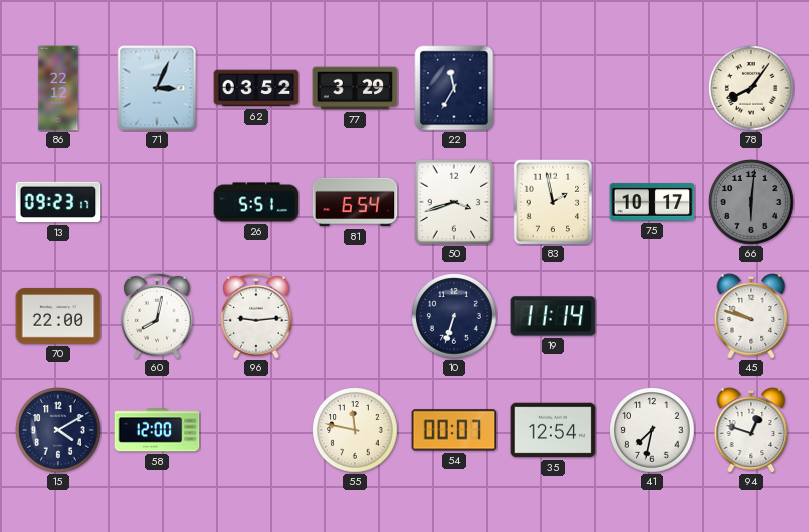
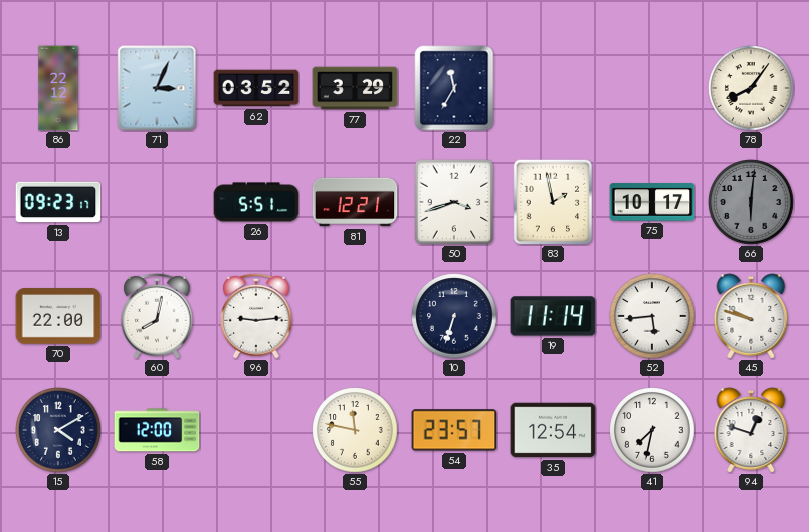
81: 6:54 -> 12:21 (355, 202)
52: none -> 5:44 (652, 316)
54: 00:07 -> 23:57 (454, 430)
